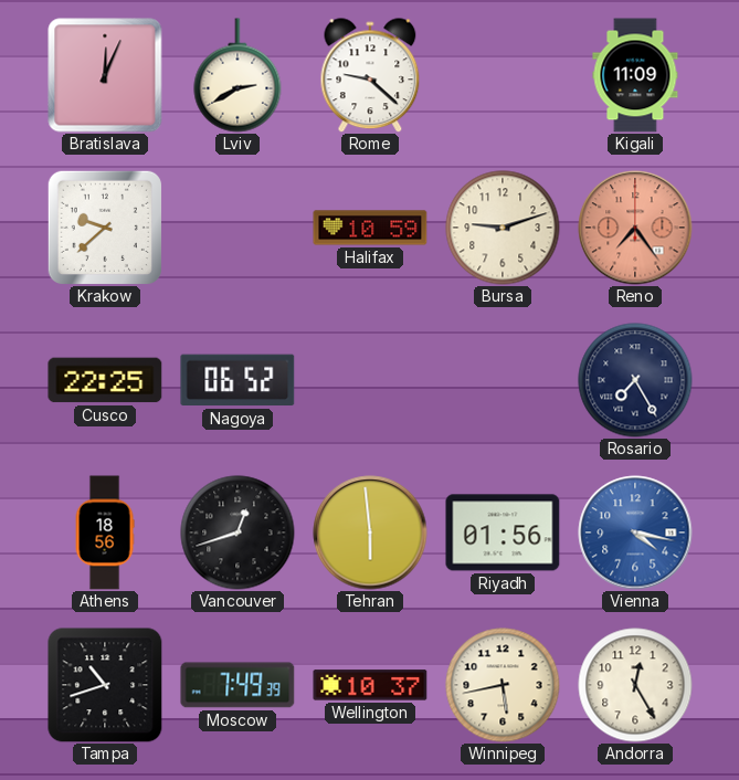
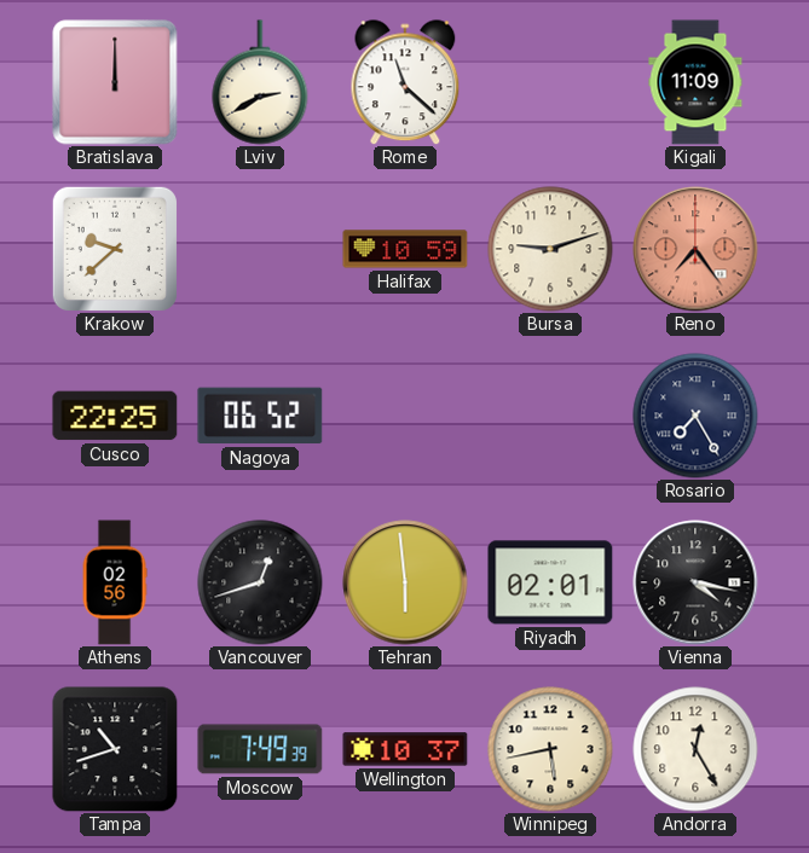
Bratislava: 12:04 -> 12:00 (115, 82)
Rome: 9:22 -> 11:22 (405, 82)
Athens: 18:56 -> 02:56 (115, 582)
Riyadh: 01:56 -> 02:01 (550, 582)
Vienna dial: blue -> black (695, 582)
